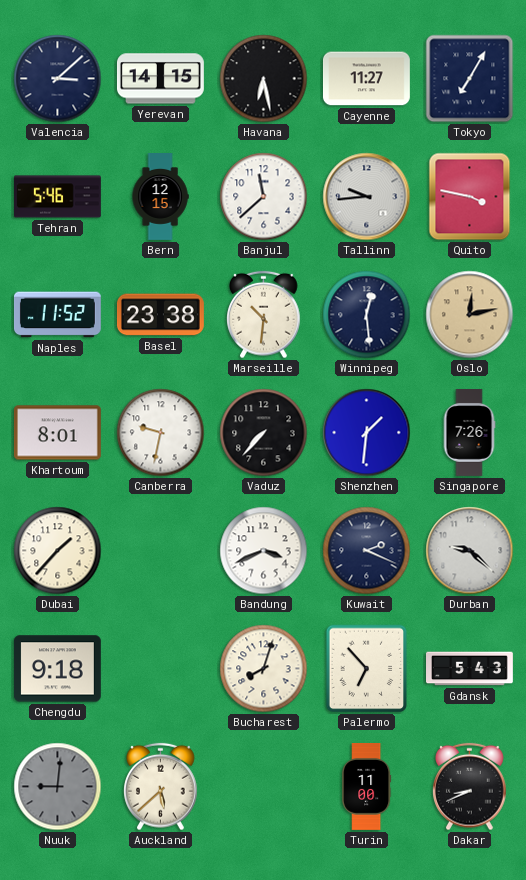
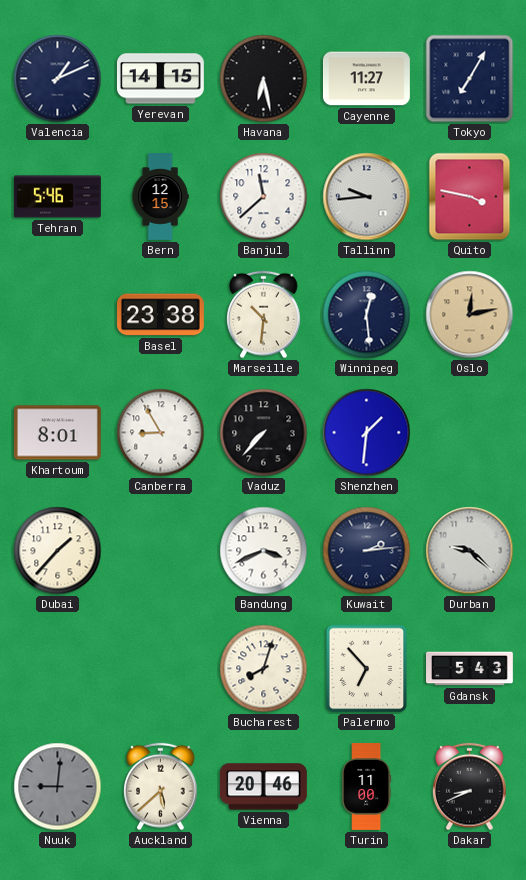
Valencia: 3:08 -> 1:11 (58, 79)
Naples: 11:52 -> none (57, 315)
Canberra: 9:32 -> 8:55 (161, 433)
Singapore: 7:26 -> none (469, 433)
Kuwait: 2:19 -> 2:14 (367, 551)
Chengdu: 9:18 -> none (57, 669)
Vienna: none -> 20:46 (263, 787)
